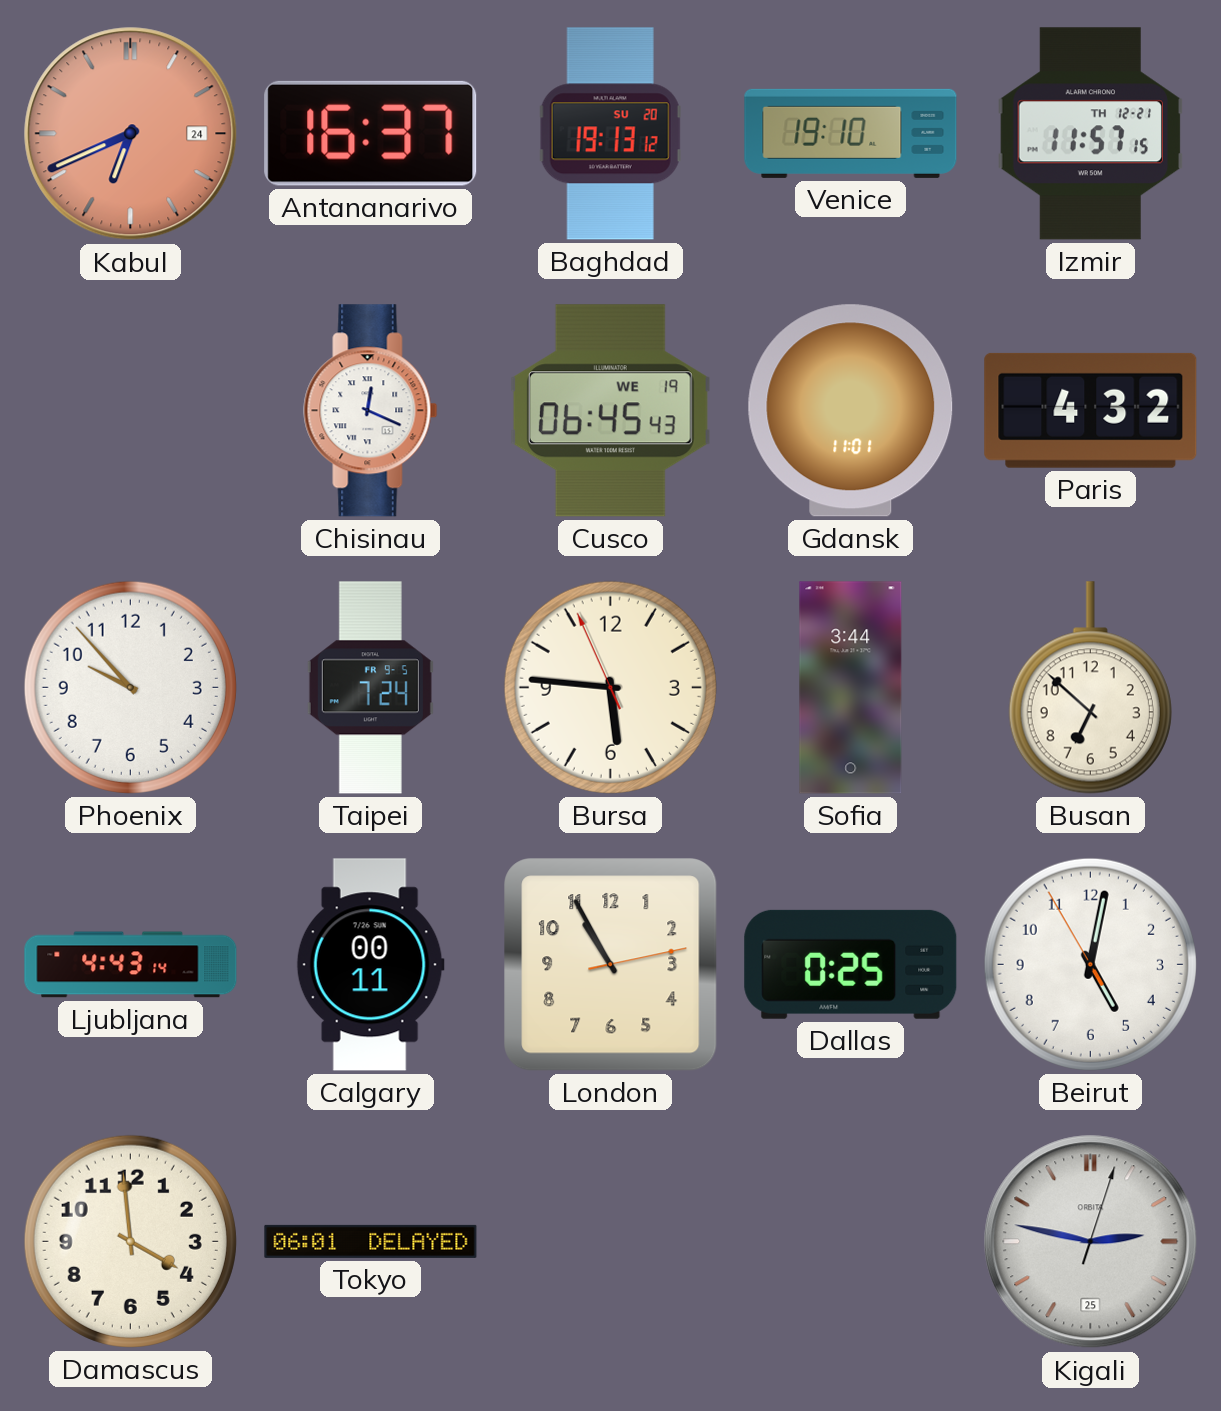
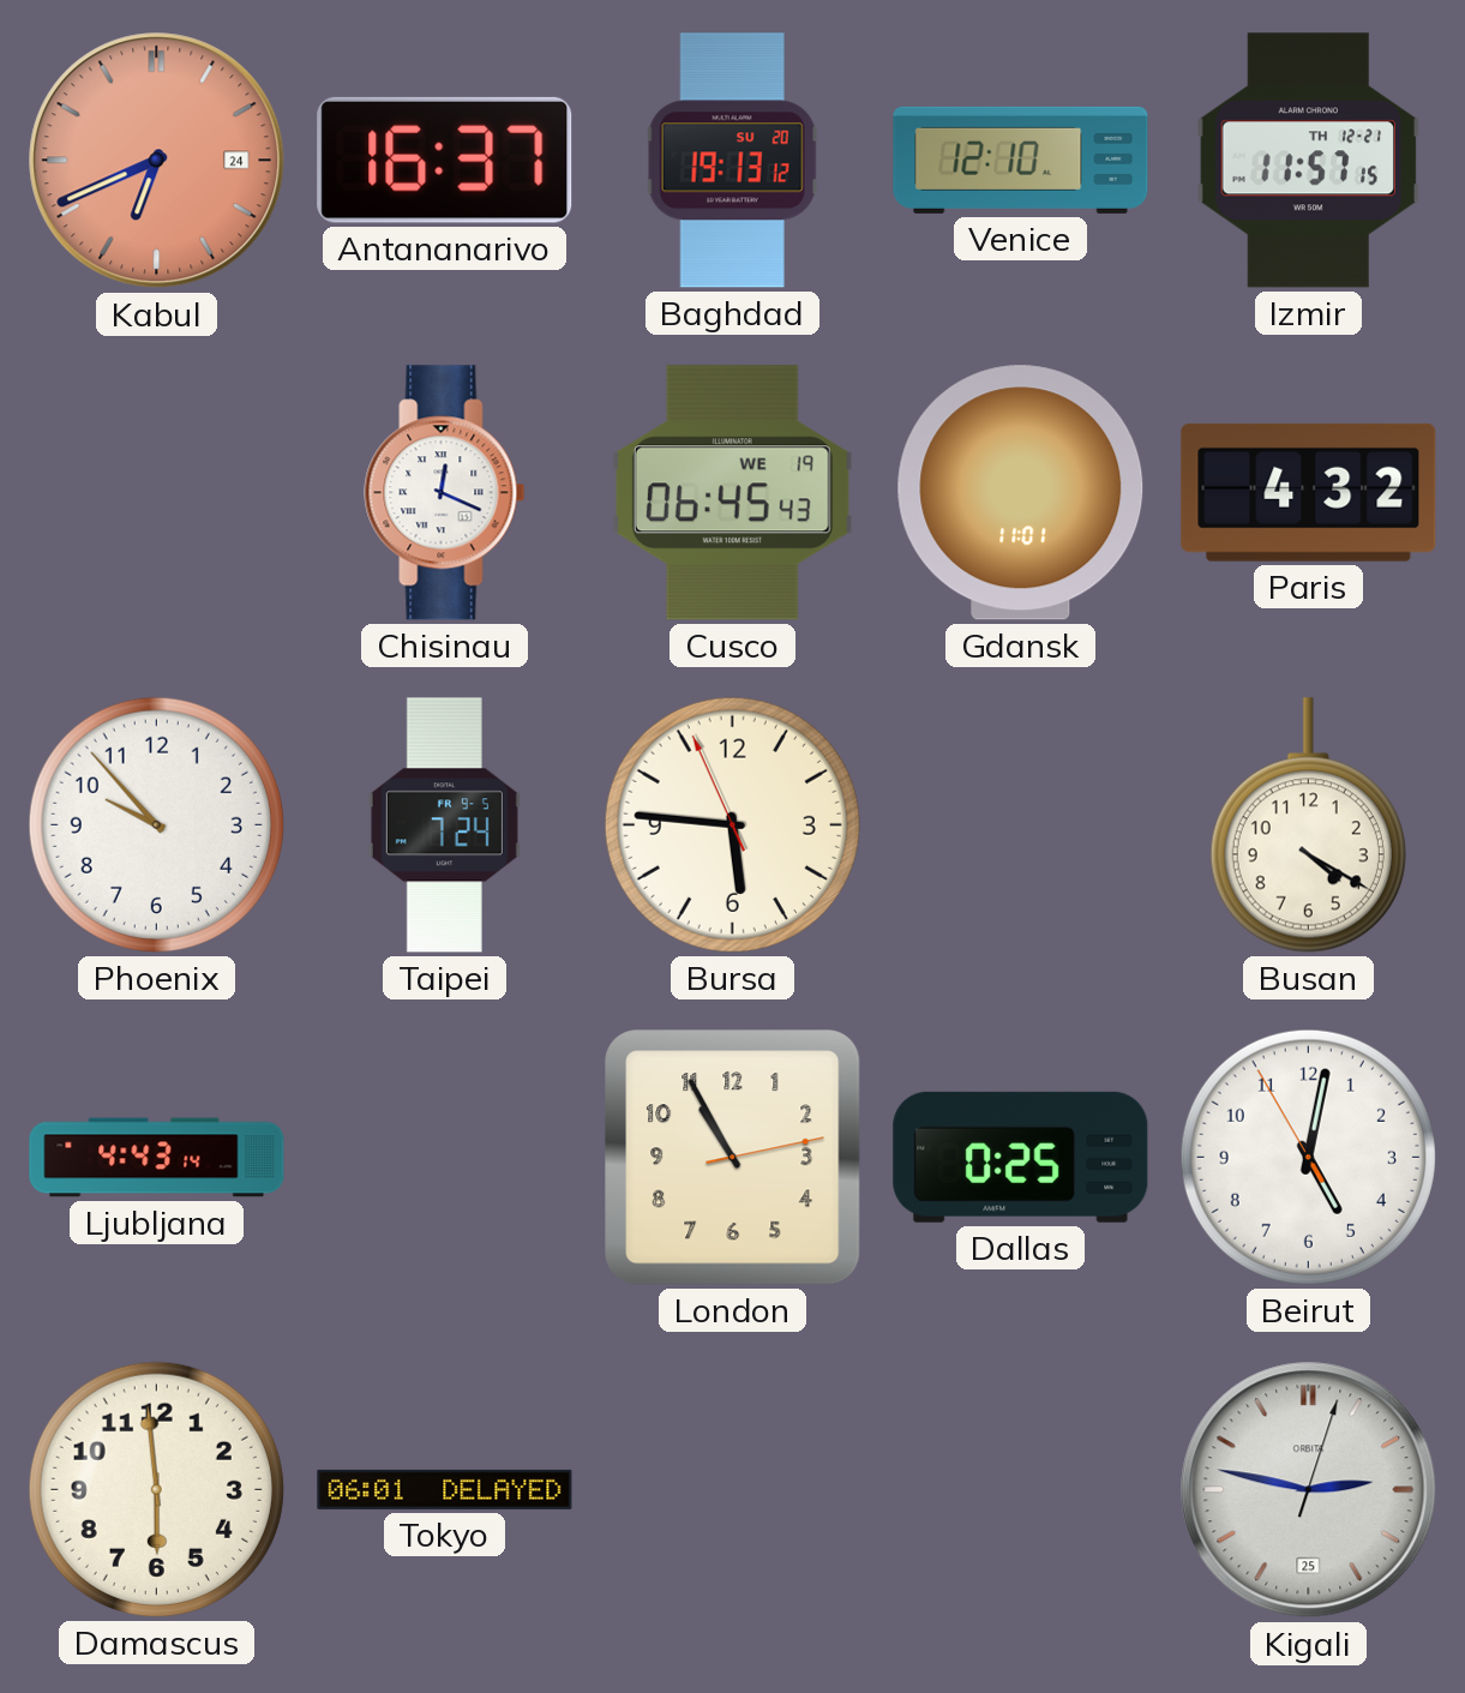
Venice: 19:10 -> 12:10 (1021, 160)
Sofia: 3:44 -> none (851, 688)
Busan: 6:52 -> 4:20 (1308, 826)
Calgary: 00:11 -> none (370, 965)
Damascus: 3:59 -> 5:59 (156, 1489)
